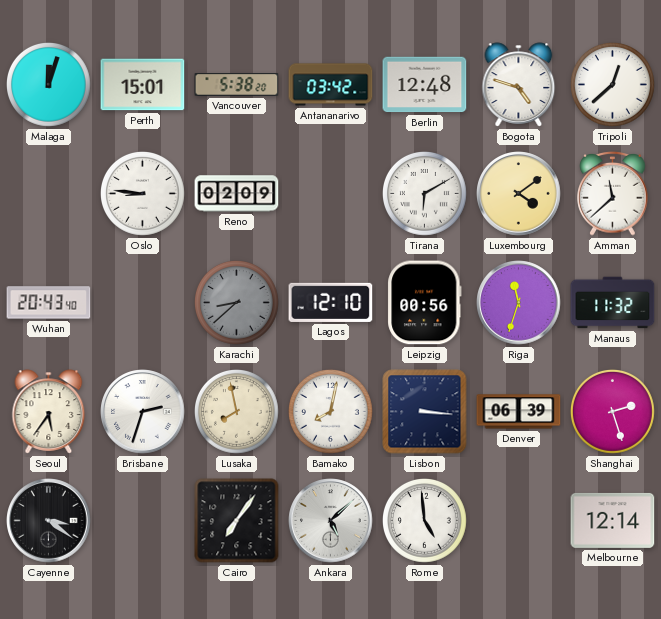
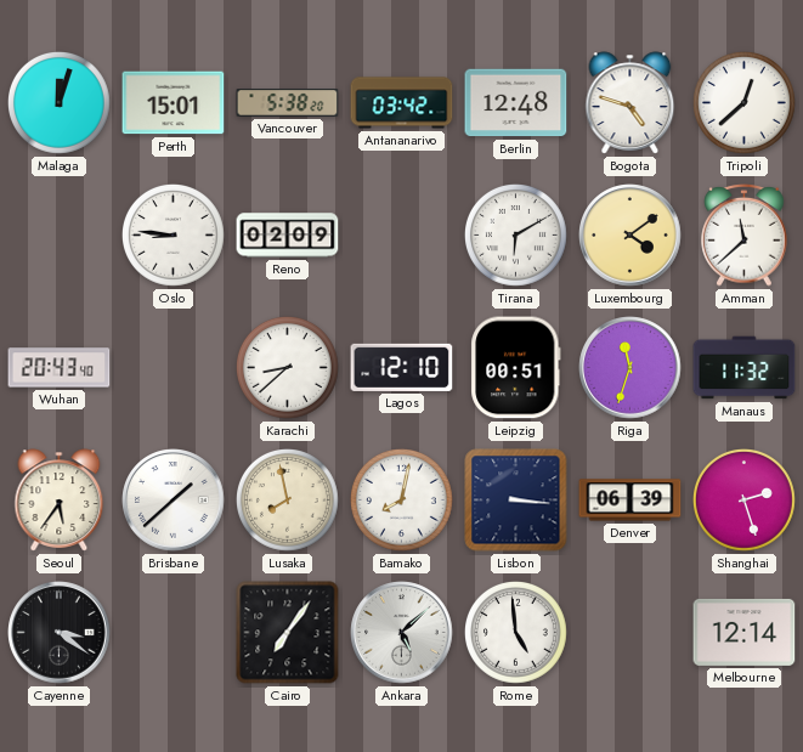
Karachi dial: grey -> white (288, 368)
Leipzig: 00:56 -> 00:51 (516, 368)
Brisbane: 2:33 -> 1:38 (174, 501)
